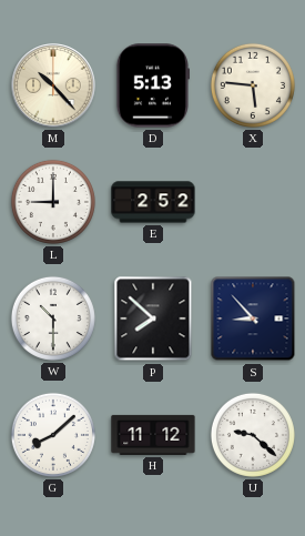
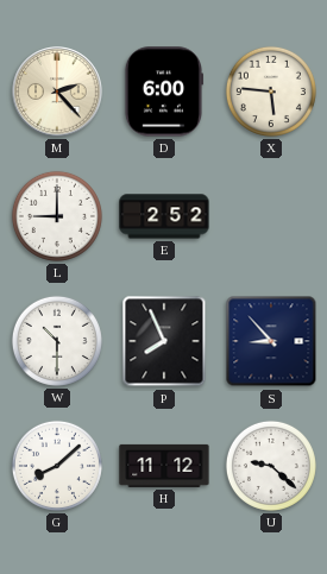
M: 10:23 -> 2:23 (57, 92)
D: 5:13 -> 6:00 (163, 92)
P: 7:52 -> 7:56 (164, 341)
